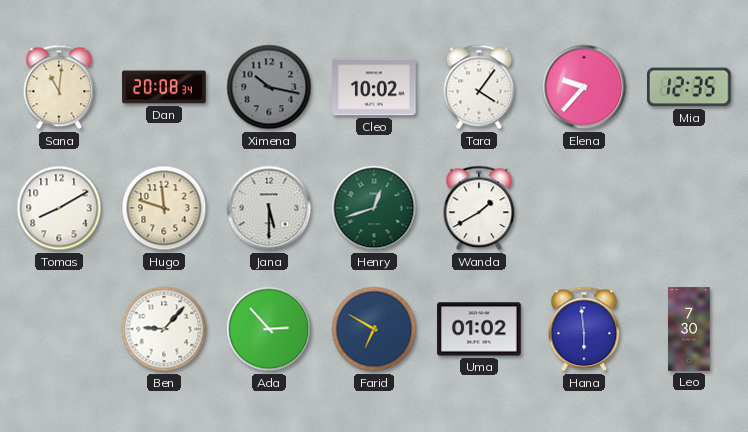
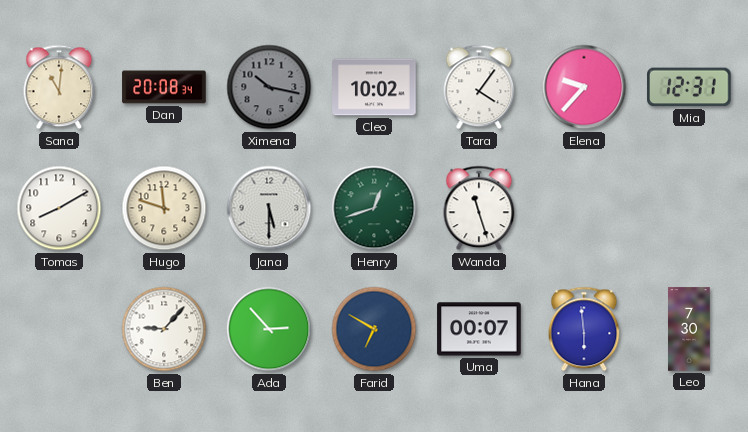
Mia: 12:35 -> 12:31 (689, 87)
Wanda: 1:40 -> 11:27 (479, 208)
Uma: 01:02 -> 00:07 (479, 329)
